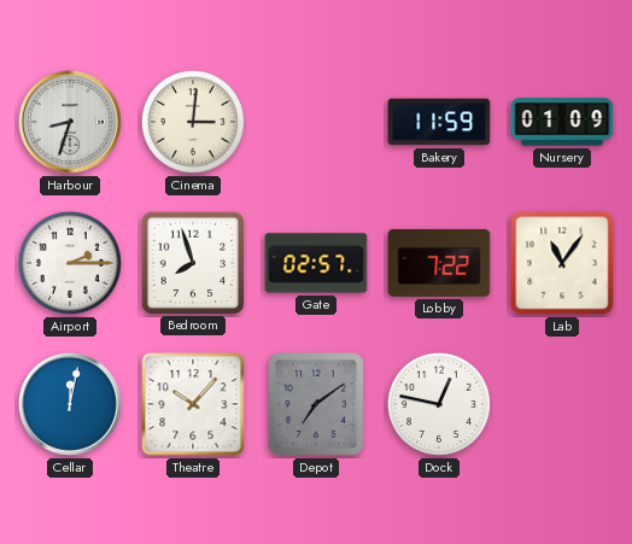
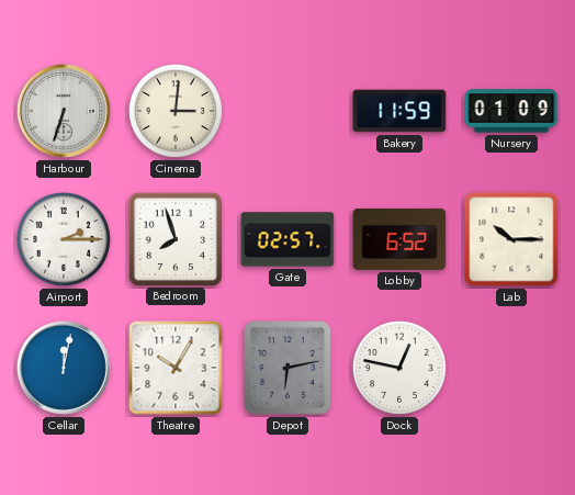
Harbour: 8:33 -> 6:33 (64, 111)
Lobby: 7:22 -> 6:52 (399, 239)
Lab: 11:06 -> 10:15 (511, 239)
Theatre: 10:07 -> 10:05 (176, 368)
Depot: 7:09 -> 6:13 (289, 368)
